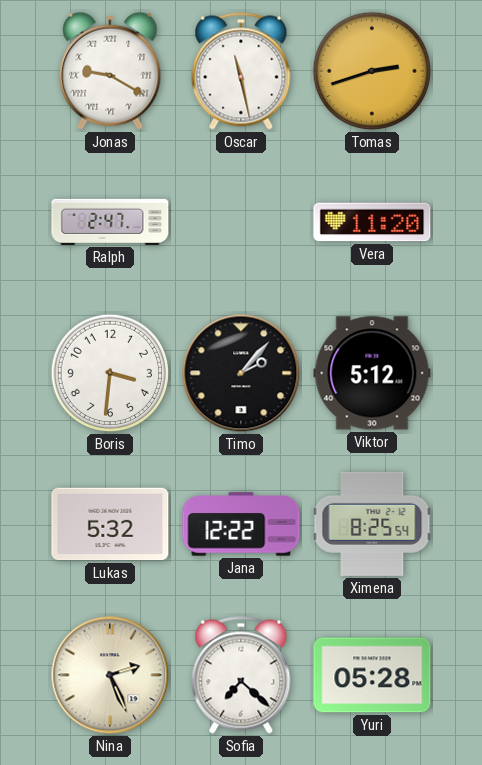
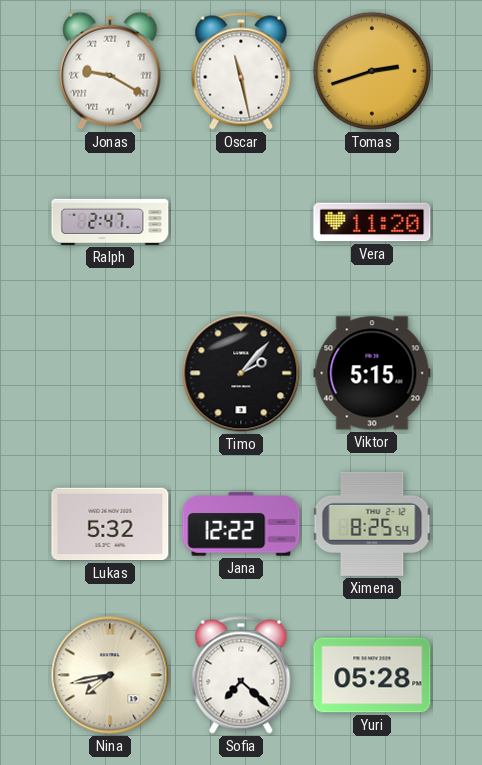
Boris: 3:31 -> none (110, 373)
Viktor: 5:12 -> 5:15 (372, 373)
Nina: 2:26 -> 7:43 (110, 675)
